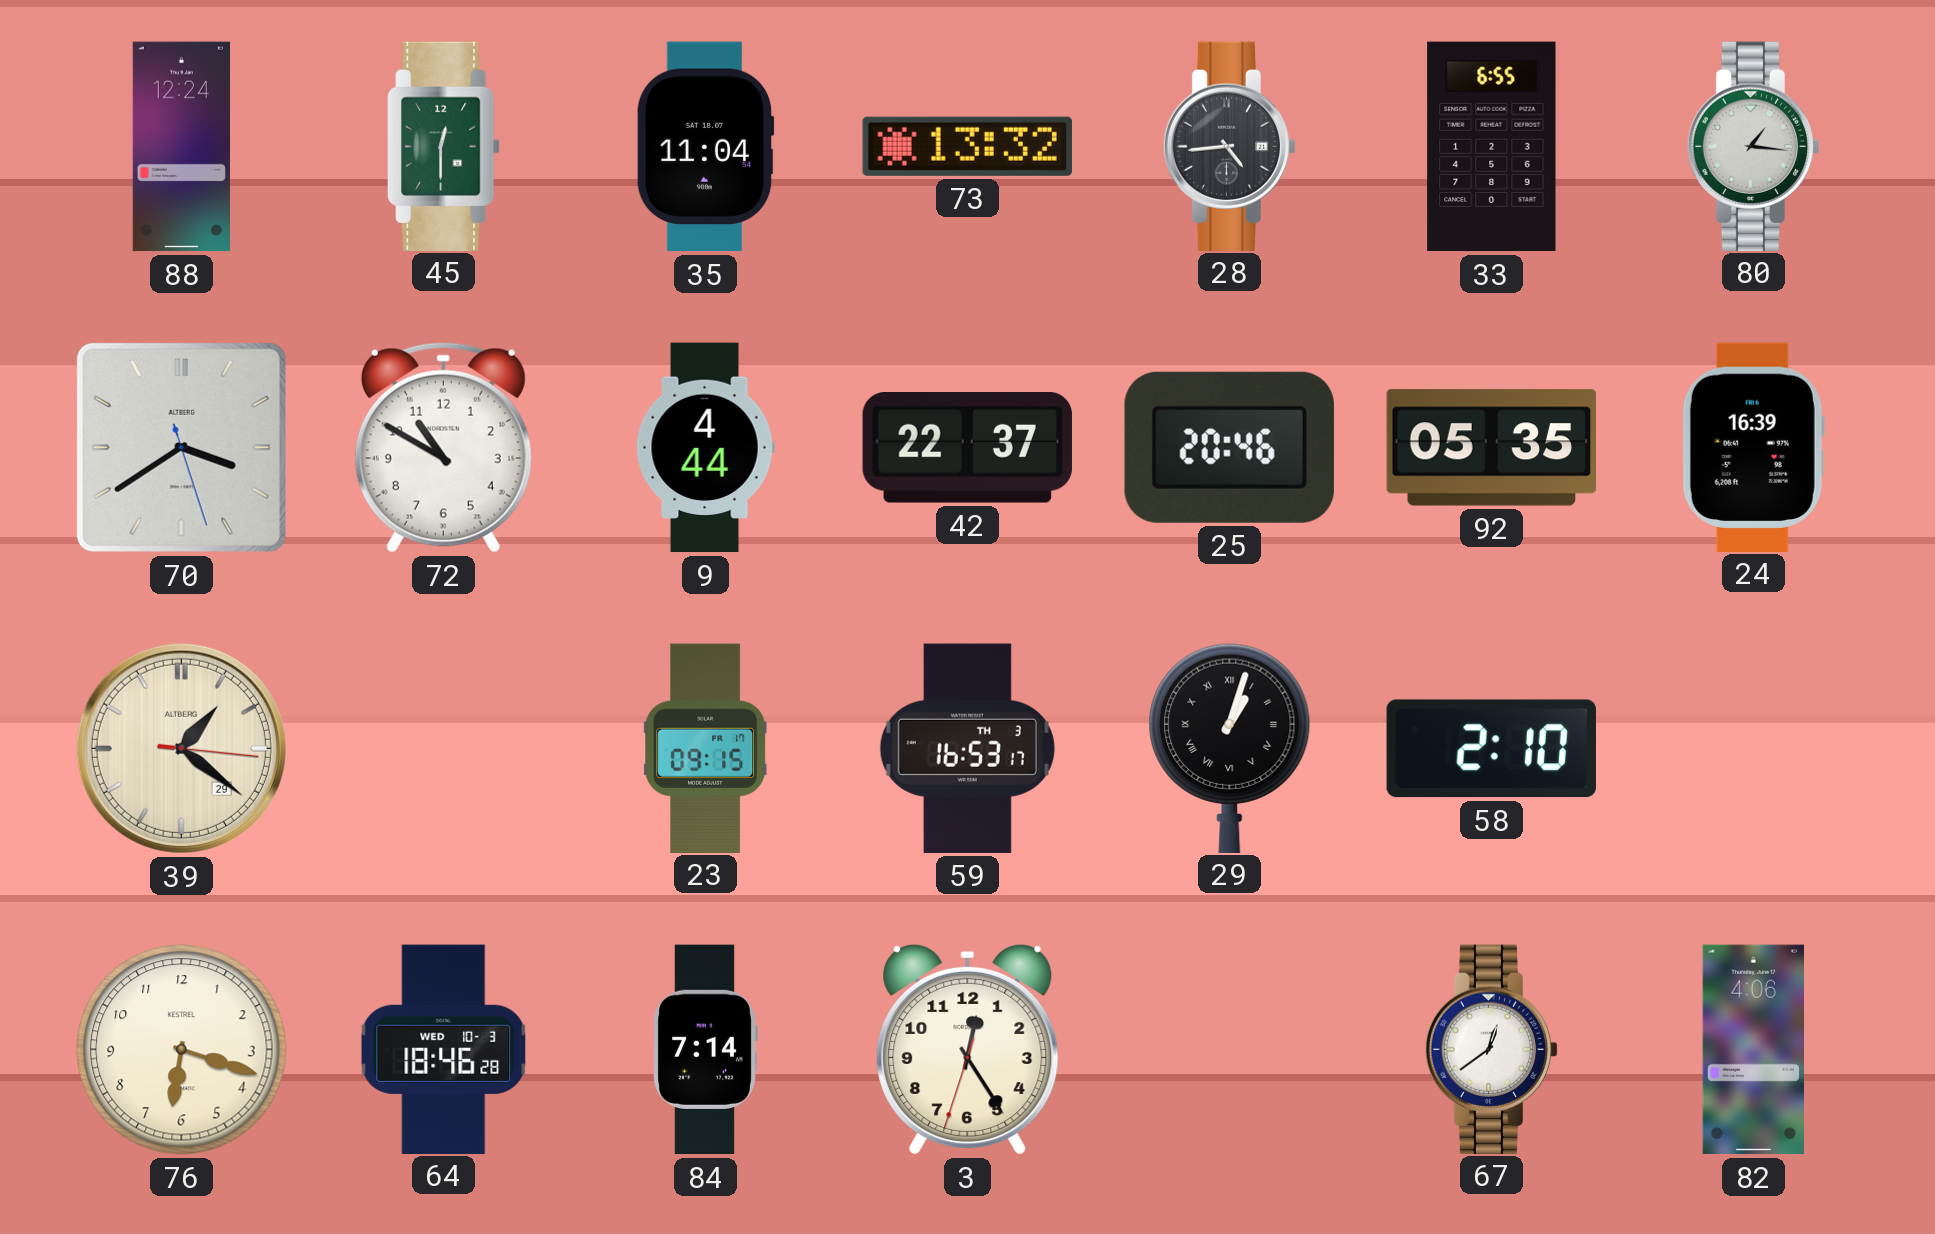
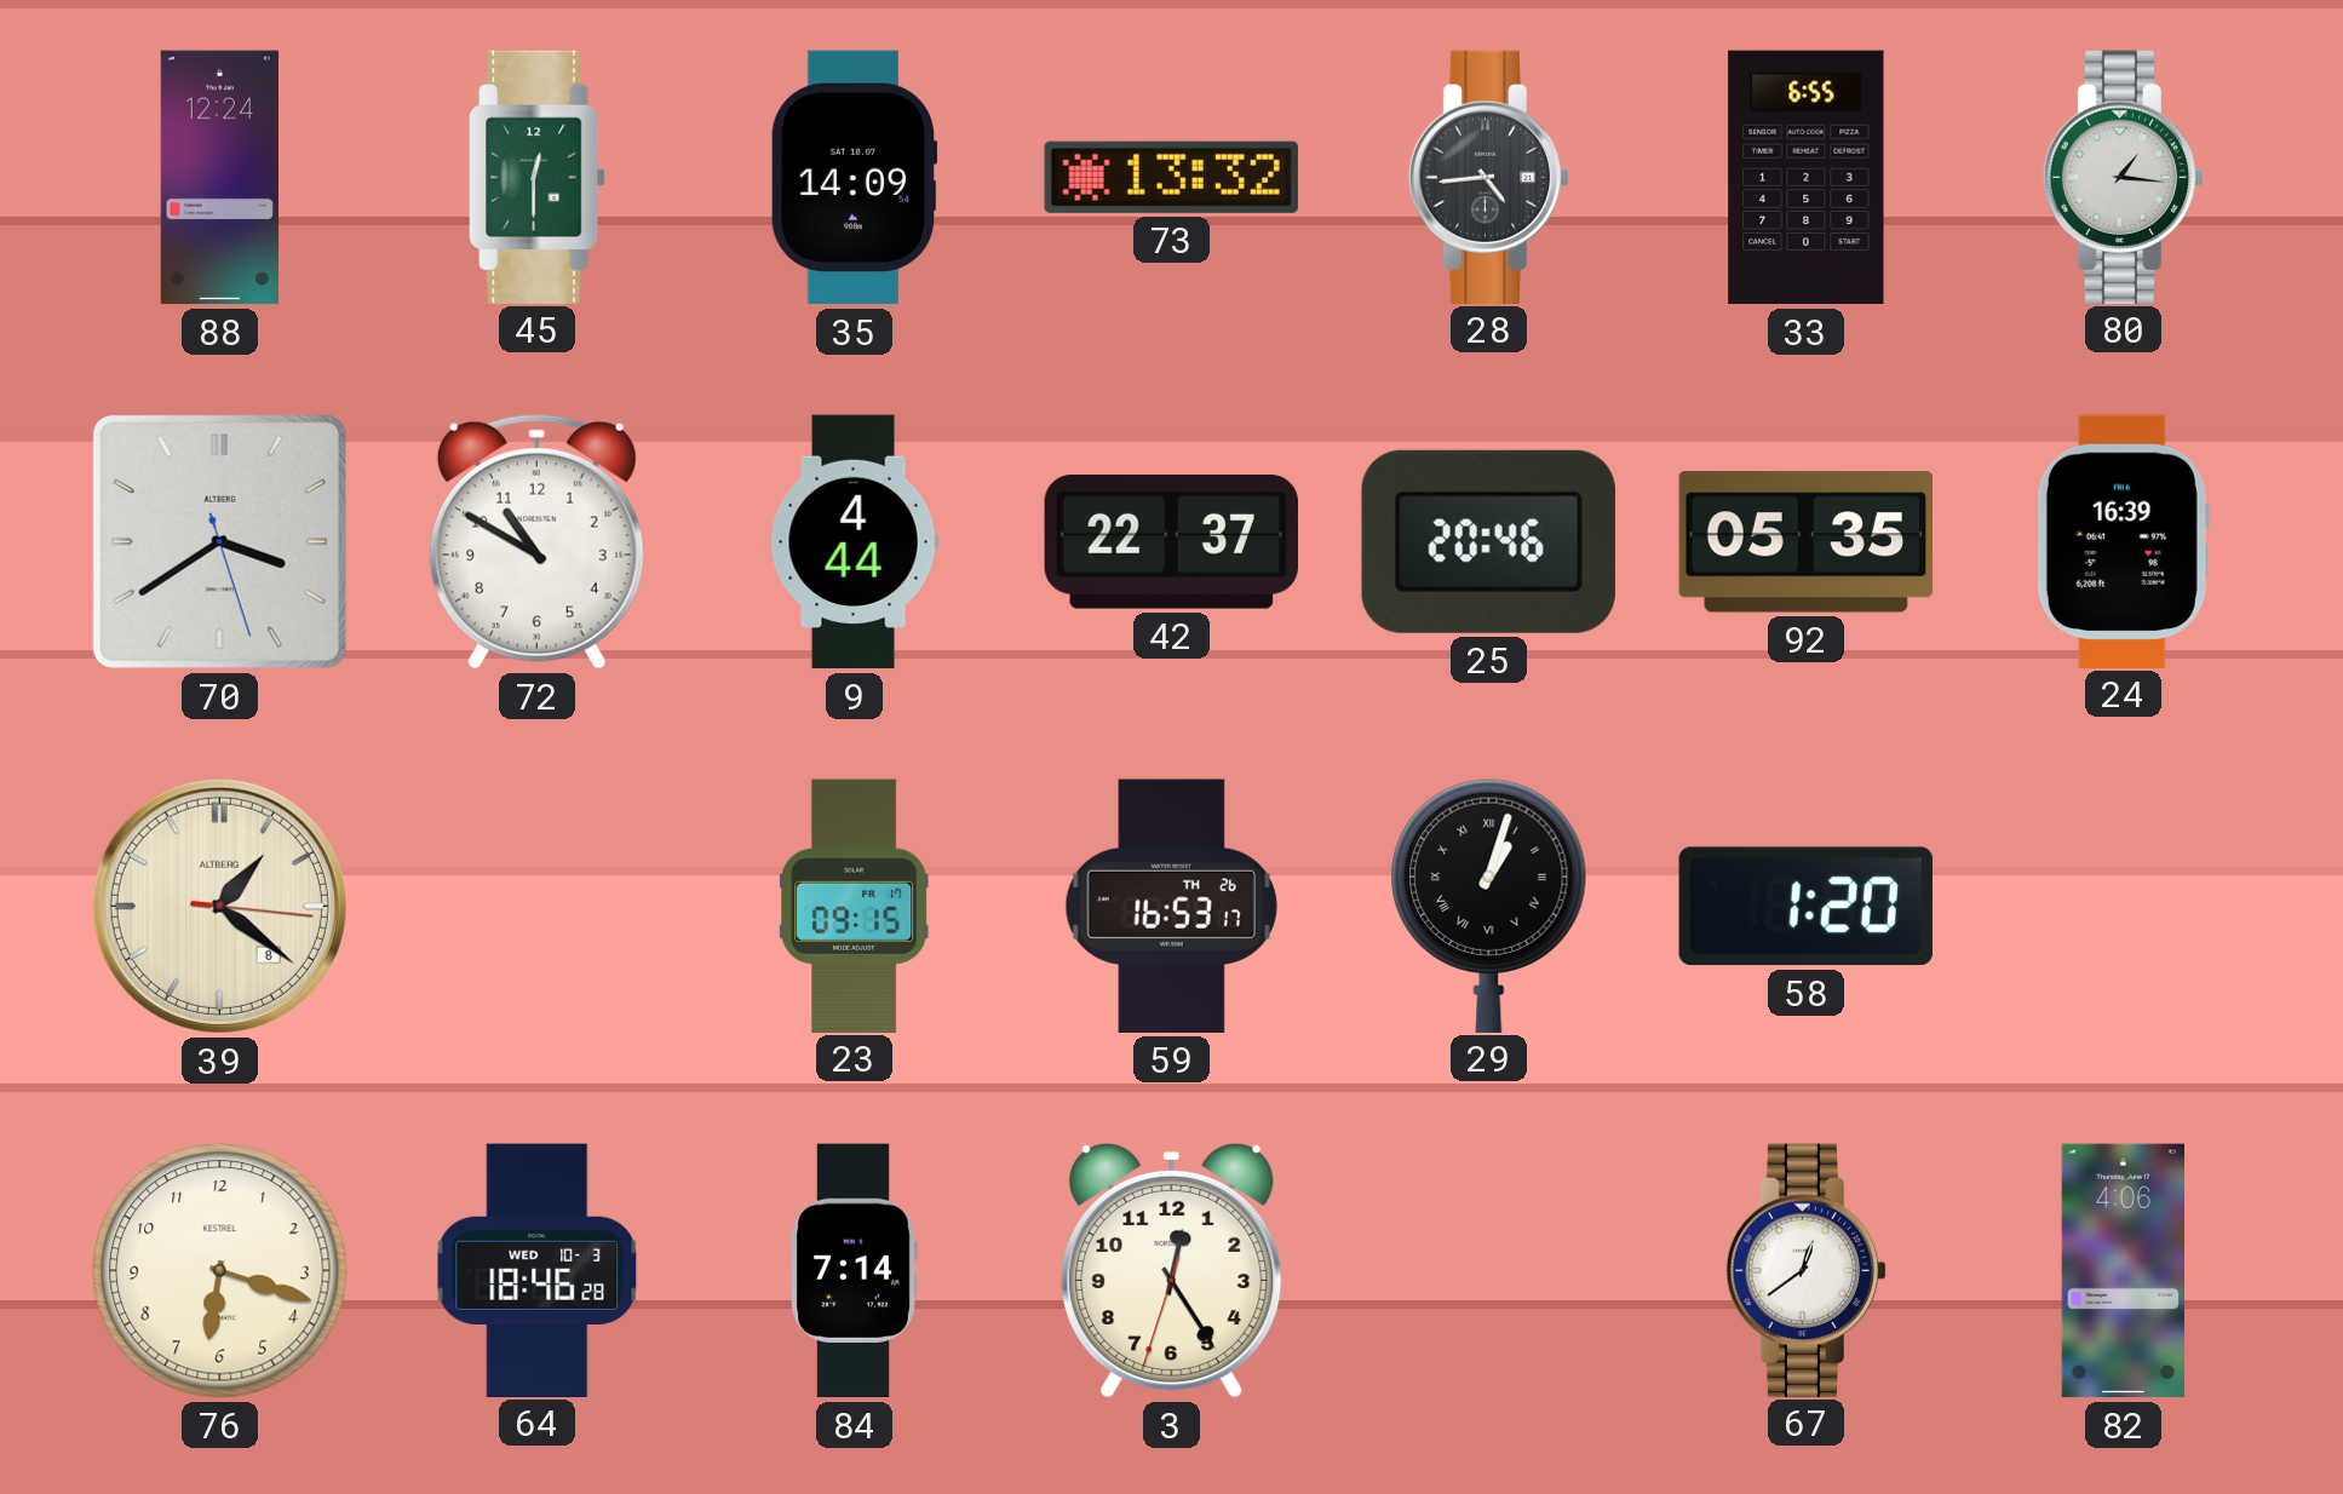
35: 11:04 -> 14:09 (854, 178)
39 date: 29 -> 8 (219, 906)
59 date: TH 3 -> TH 26 (1171, 906)
58: 2:10 -> 1:20 (1805, 907)
